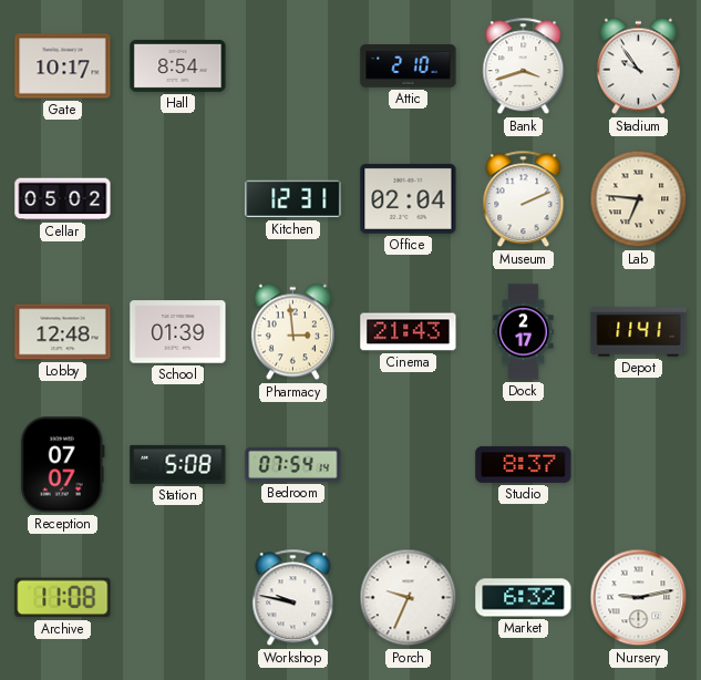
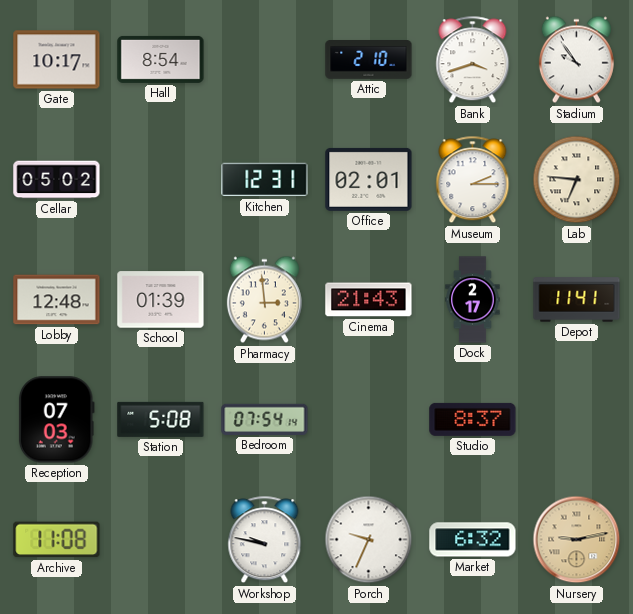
Office: 02:04 -> 02:01 (369, 179)
Museum: 2:11 -> 2:15 (473, 180)
Reception: 07:07 -> 07:03 (56, 420)
Nursery dial: white -> champagne (577, 540)
